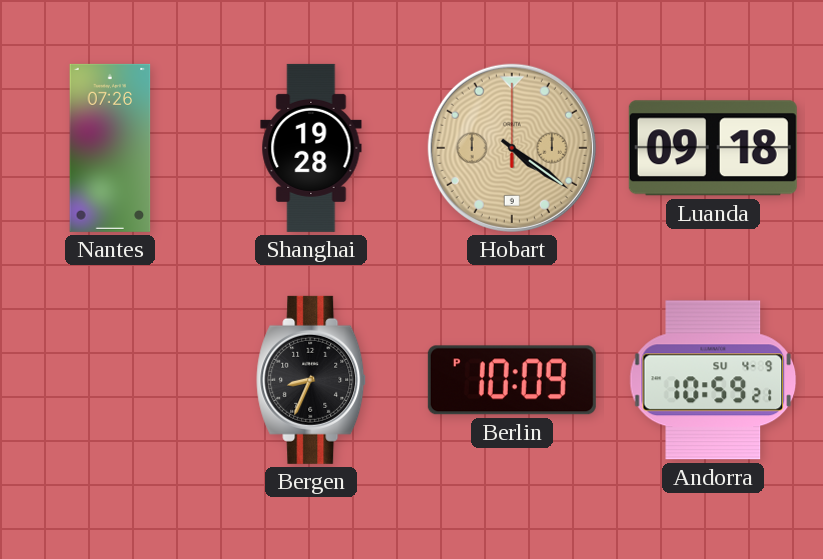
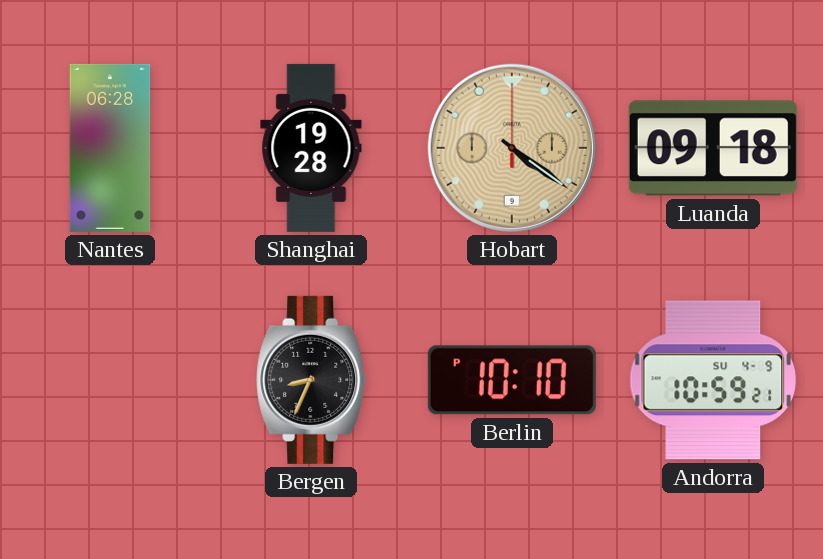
Nantes: 07:26 -> 06:28 (110, 148)
Berlin: 10:09 -> 10:10 (512, 380)
